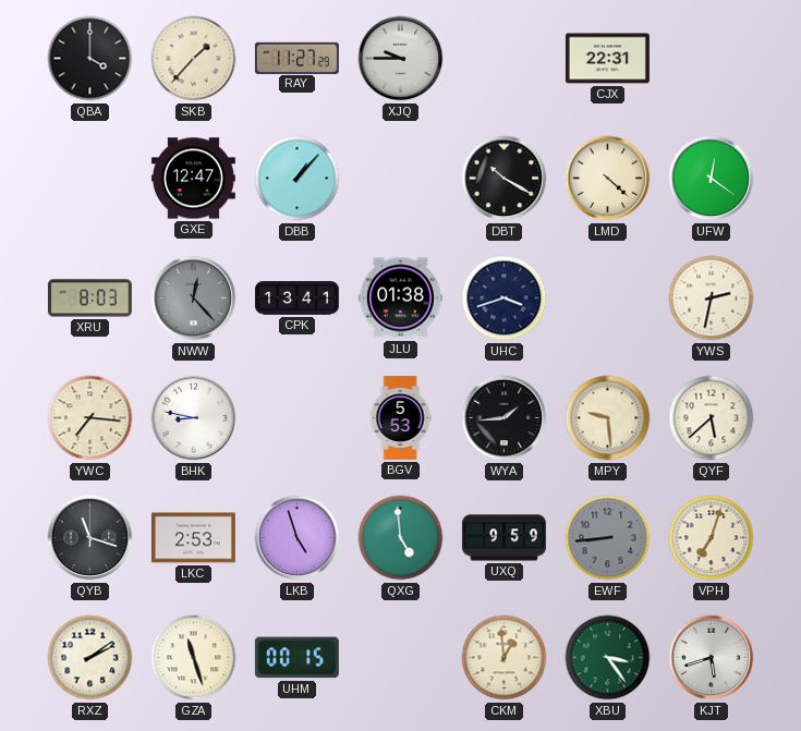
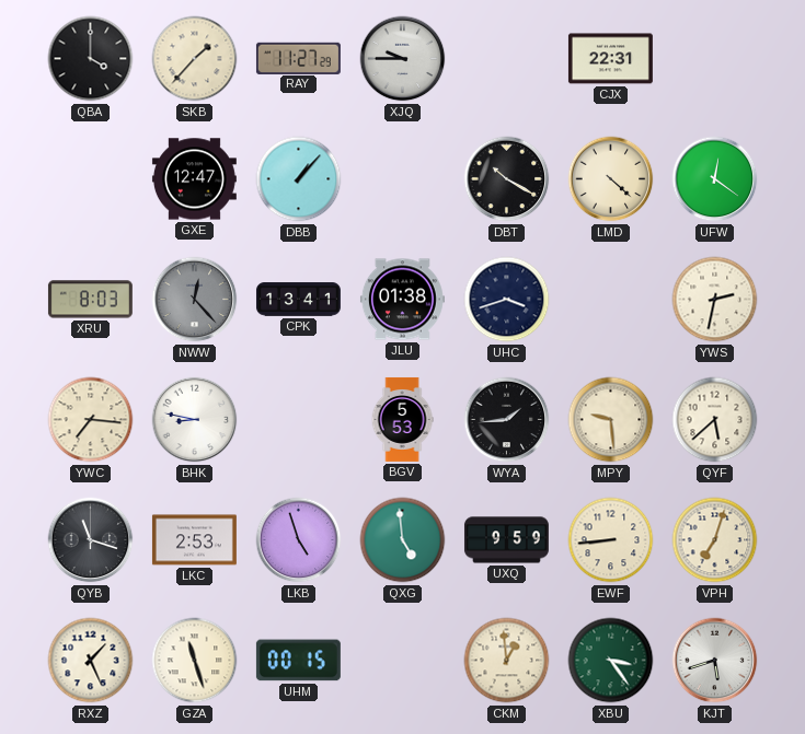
EWF dial: grey -> cream (611, 540)
RXZ: 2:09 -> 1:26 (91, 661)
